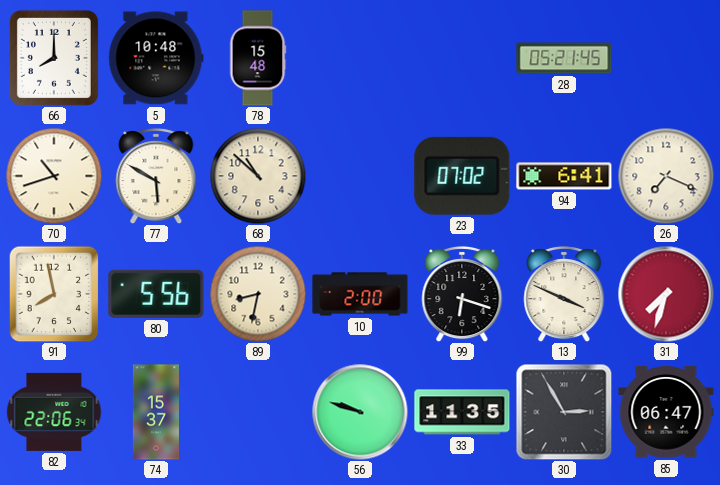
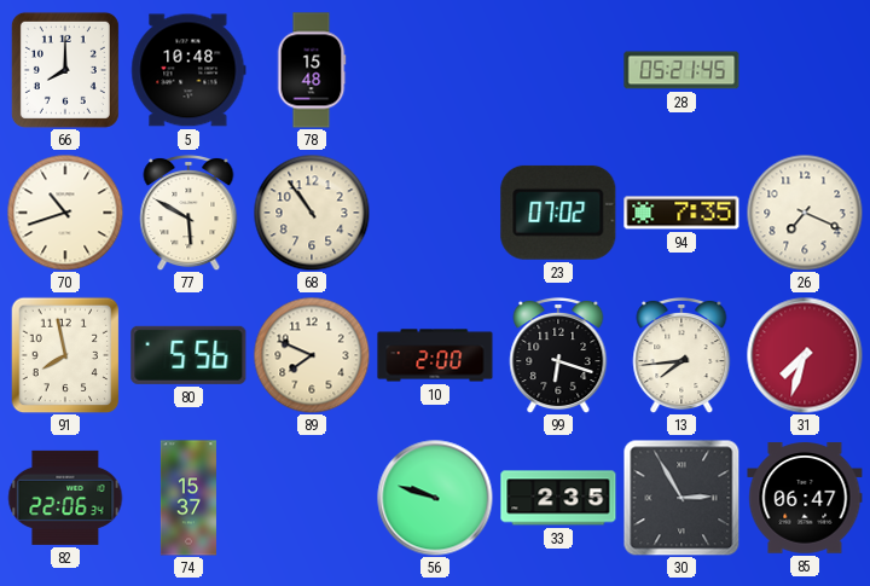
68: 10:52 -> 10:54 (312, 213)
94: 6:41 -> 7:35 (681, 213)
89: 8:32 -> 7:49 (312, 355)
13: 3:49 -> 7:44 (681, 355)
33: 11:35 -> 2:35 (558, 498)
